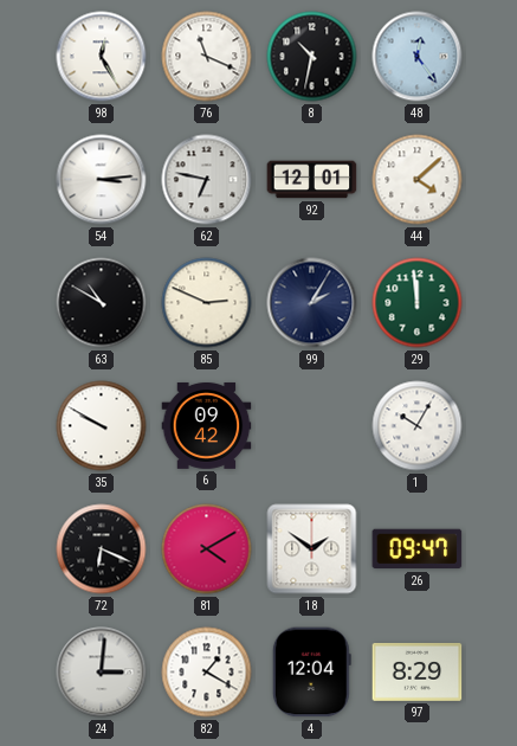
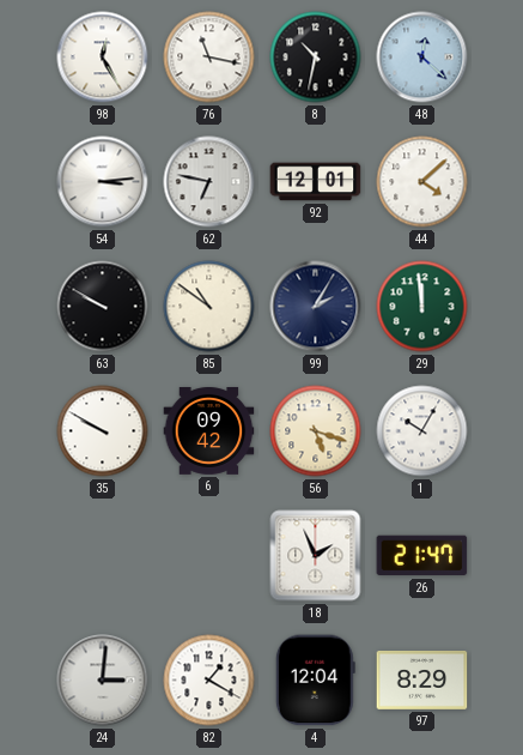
76: 11:19 -> 11:17 (209, 58)
48: 12:24 -> 12:22 (422, 58)
63: 10:50 -> 9:50 (103, 307)
85: 2:49 -> 10:51 (209, 307)
56: none -> 5:18 (316, 431)
72: 6:19 -> none (102, 549)
81: 4:10 -> none (207, 549)
18: 1:51 -> 1:56 (316, 556)
26: 09:47 -> 21:47 (422, 556)
